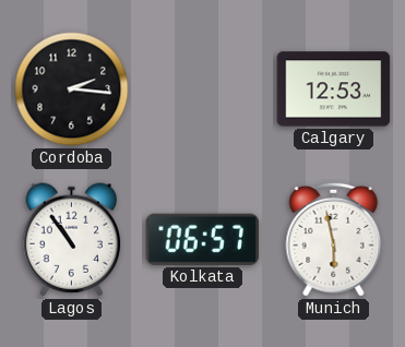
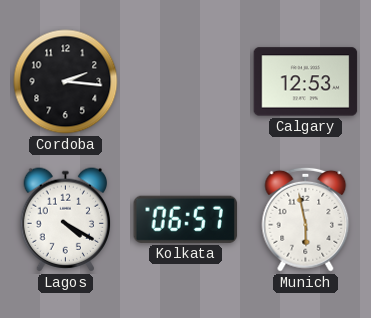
Lagos: 10:54 -> 4:20 (66, 220)
